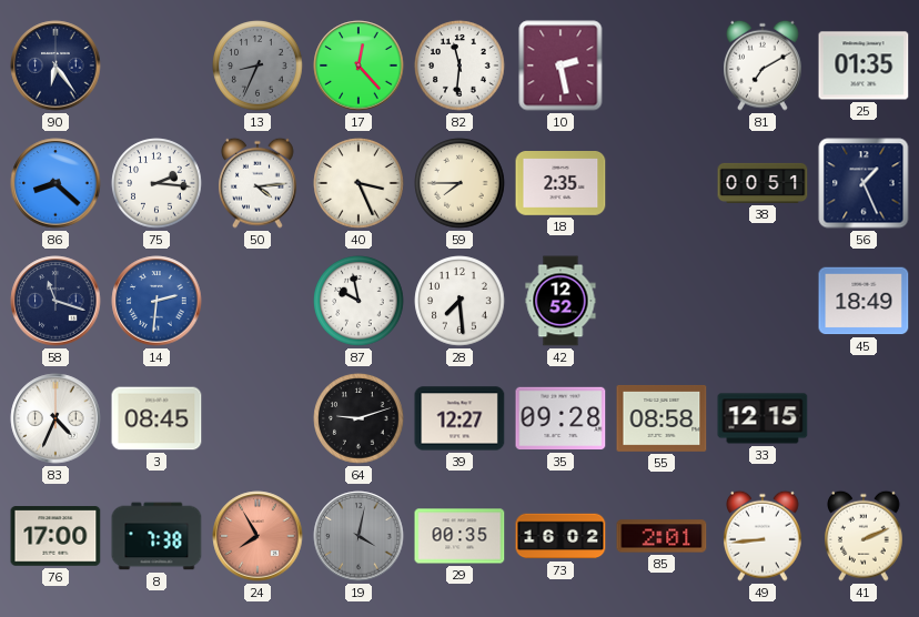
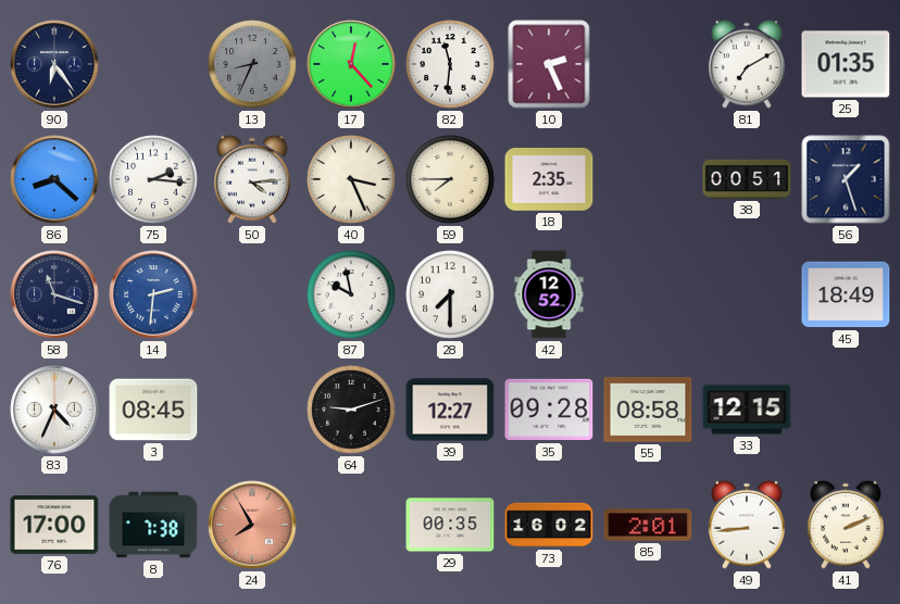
10: 2:28 -> 2:26 (549, 64)
56: 1:26 -> 1:27 (846, 179)
28: 7:29 -> 7:30 (450, 294)
19: 4:02 -> none (358, 536)
